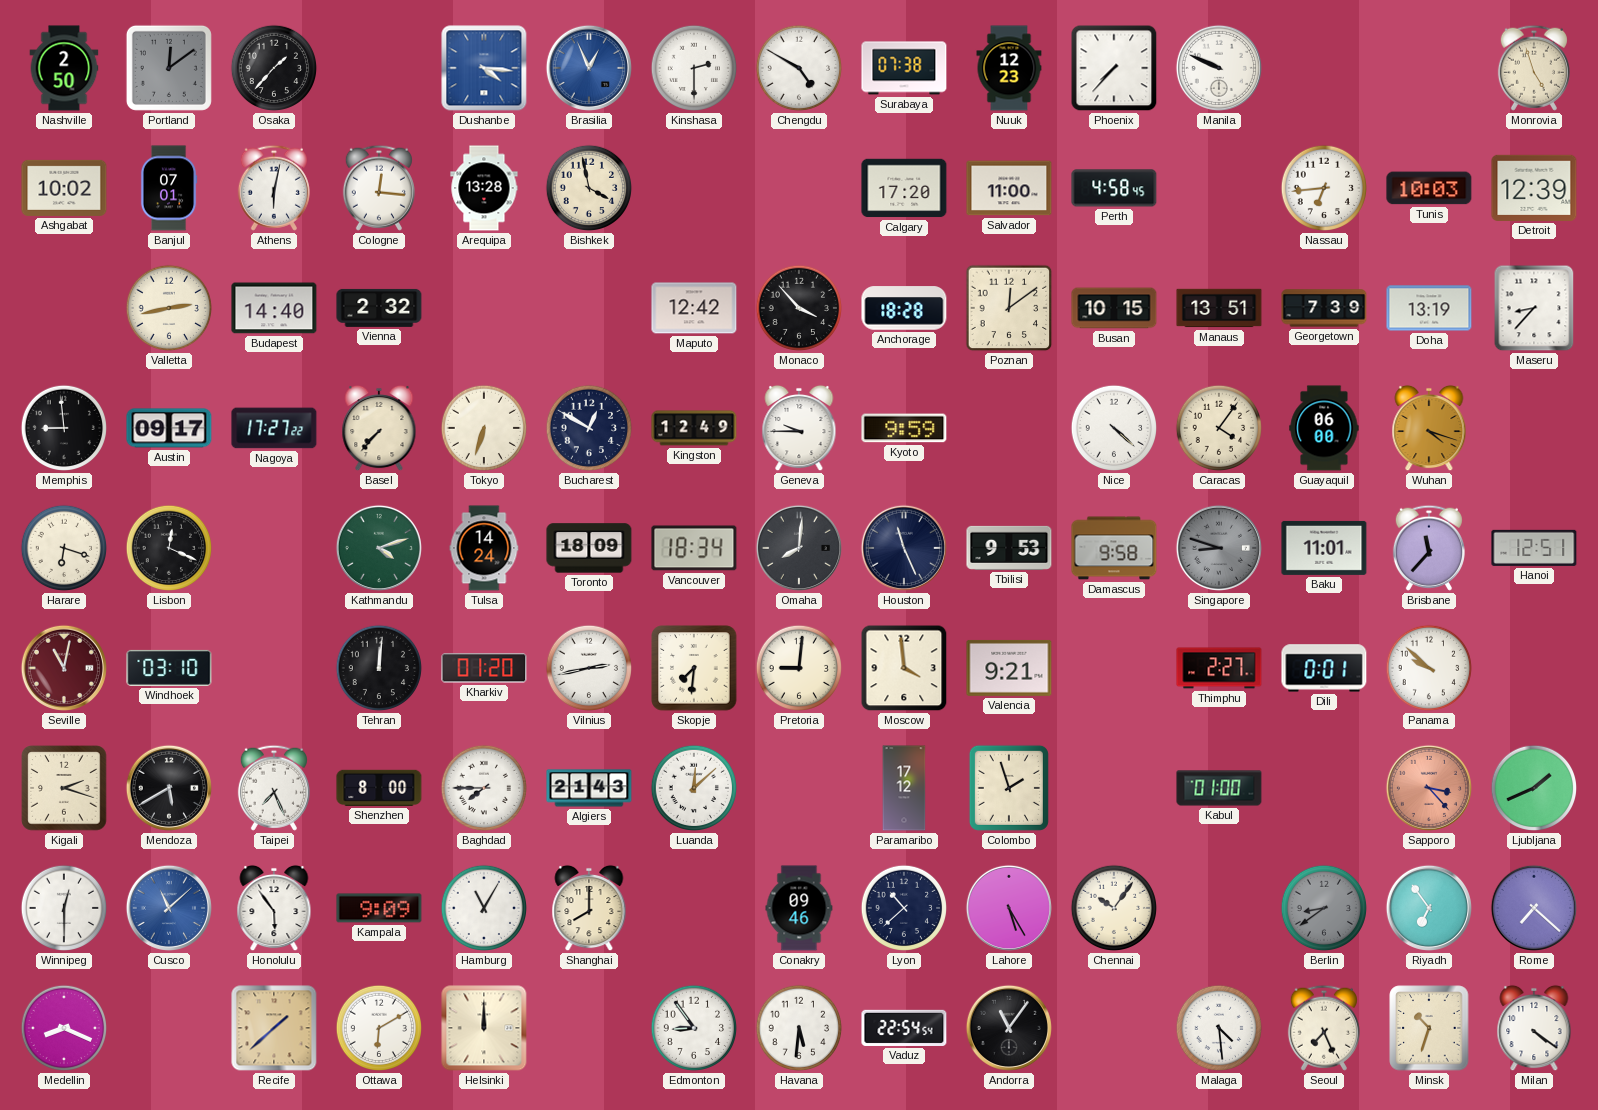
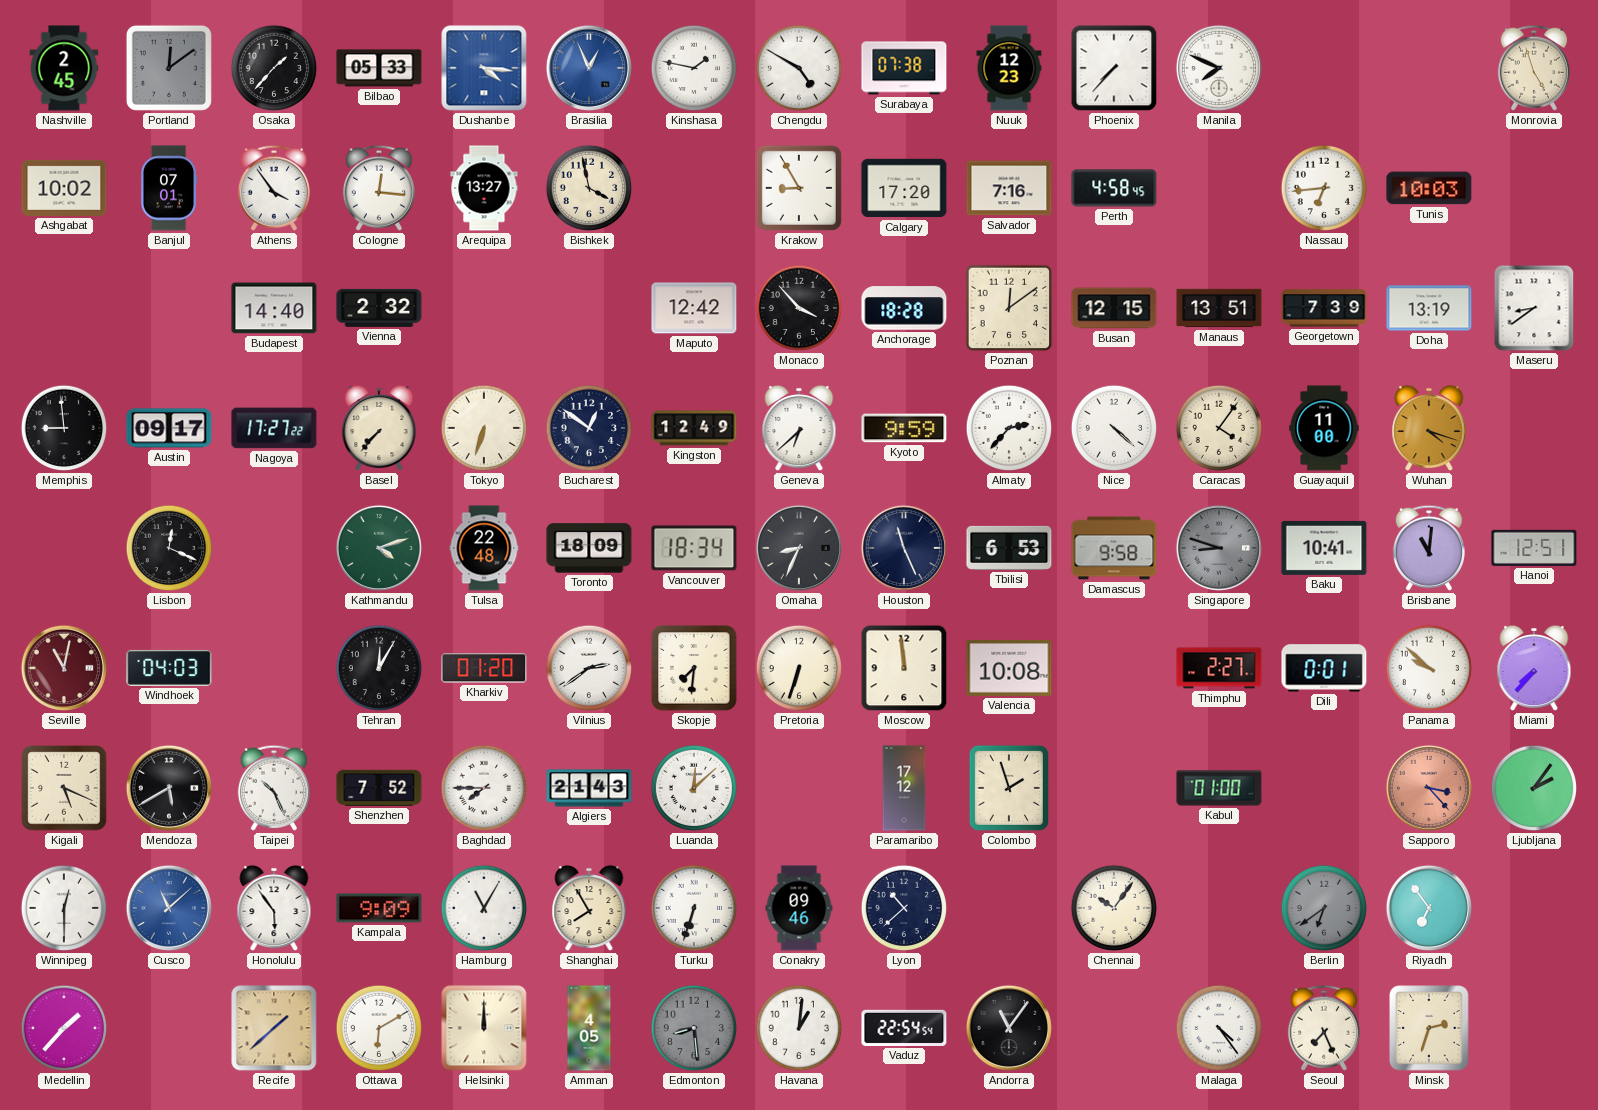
Nashville: 2:50 -> 2:45 (64, 68)
Bilbao: none -> 05:33 (379, 68)
Kinshasa: 2:30 -> 1:47 (694, 68)
Manila: 9:49 -> 7:49 (1219, 68)
Athens: 6:02 -> 3:54 (274, 188)
Arequipa: 13:28 -> 13:27 (484, 188)
Krakow: none -> 8:55 (799, 188)
Salvador: 11:00 -> 7:16 (1009, 188)
Detroit: 12:39 -> none (1534, 188)
Valletta: 2:43 -> none (169, 308)
Busan: 10:15 -> 12:15 (1114, 308)
Maseru: 8:37 -> 8:39 (1534, 308)
Bucharest: 12:50 -> 12:51 (589, 428)
Geneva: 9:45 -> 6:38 (799, 428)
Almaty: none -> 2:37 (1009, 428)
Guayaquil: 06:00 -> 11:00 (1324, 428)
Harare: 6:18 -> none (64, 548)
Tulsa: 14:24 -> 22:48 (484, 548)
Omaha: 8:01 -> 8:34 (799, 548)
Tbilisi: 9:53 -> 6:53 (1009, 548)
Baku: 11:01 -> 10:41 (1324, 548)
Brisbane: 11:37 -> 11:01 (1429, 548)
Windhoek: 03:10 -> 04:03 (169, 668)
Tehran: 12:01 -> 12:05 (379, 668)
Vilnius: 2:43 -> 2:39 (589, 668)
Pretoria: 9:01 -> 6:33 (799, 668)
Moscow: 3:59 -> 11:59 (904, 668)
Valencia: 9:21 -> 10:08 (1009, 668)
Miami: none -> 7:37 (1534, 668)
Kigali: 2:18 -> 5:19 (64, 788)
Taipei: 7:26 -> 10:26 (274, 788)
Shenzhen: 8:00 -> 7:52 (379, 788)
Ljubljana: 1:41 -> 2:06 (1534, 788)
Shanghai: 8:00 -> 7:55 (589, 908)
Turku: none -> 6:33 (694, 908)
Lahore: 5:25 -> none (1009, 908)
Berlin: 8:39 -> 6:39 (1324, 908)
Rome: 7:22 -> none (1534, 908)
Medellin: 8:19 -> 1:37 (64, 1028)
Amman: none -> 4:05 (589, 1028)
Edmonton: 8:54 -> 8:29 (694, 1028)
Edmonton dial: white -> grey (694, 1028)
Havana: 5:31 -> 1:01 (799, 1028)
Malaga: 4:29 -> 4:24 (1219, 1028)
Minsk: 10:33 -> 2:33 (1429, 1028)
Milan: 4:21 -> none (1534, 1028)
